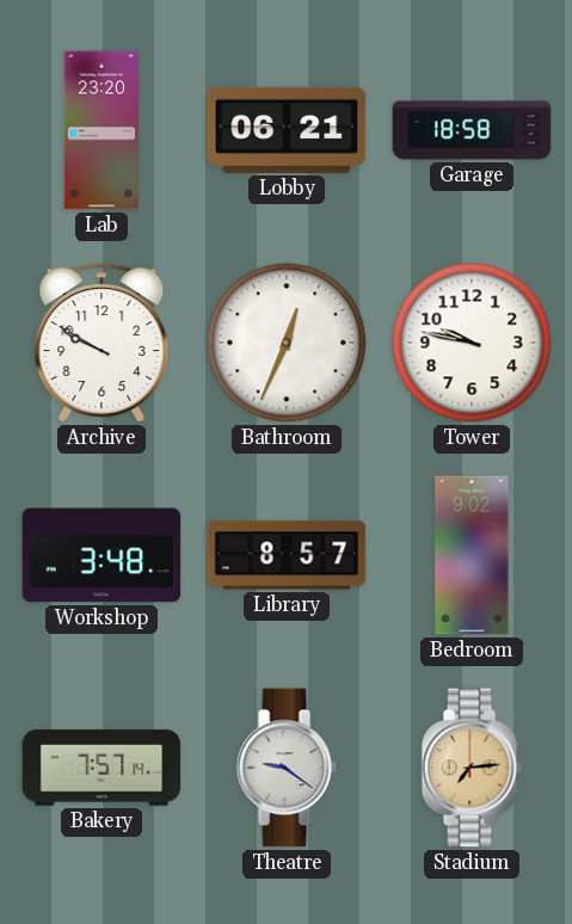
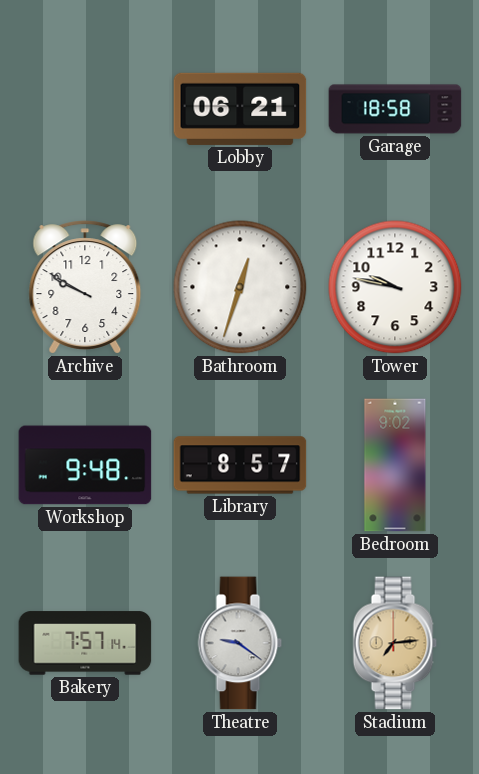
Lab: 23:20 -> none (100, 130)
Bathroom: 12:34 -> 12:33 (240, 287)
Workshop: 3:48 -> 9:48 (85, 465)
